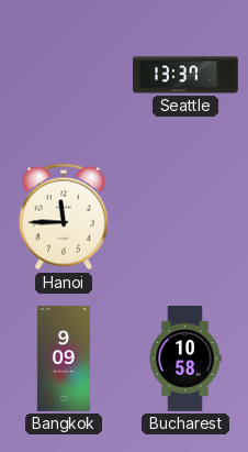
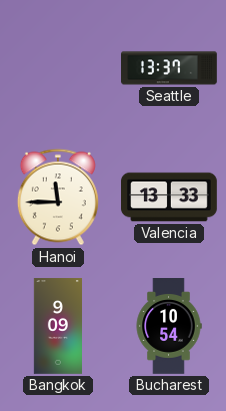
Valencia: none -> 13:33 (169, 197)
Bucharest: 10:58 -> 10:54 (169, 327)
